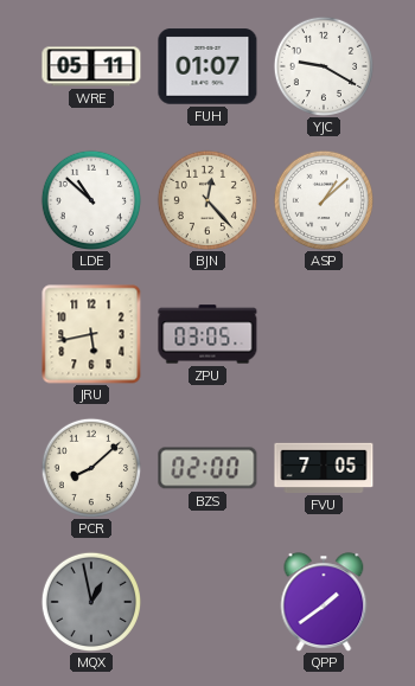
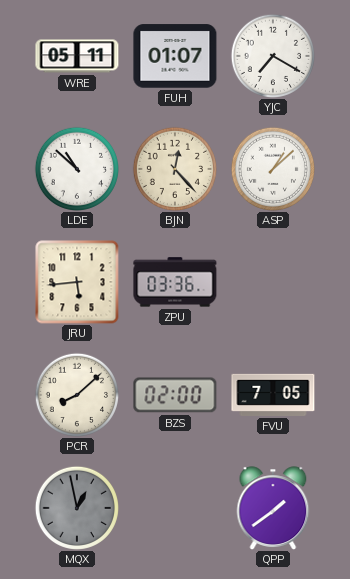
YJC: 9:20 -> 7:20 (272, 55)
JRU: 5:43 -> 5:44 (77, 282)
ZPU: 03:05 -> 03:36 (175, 282)
